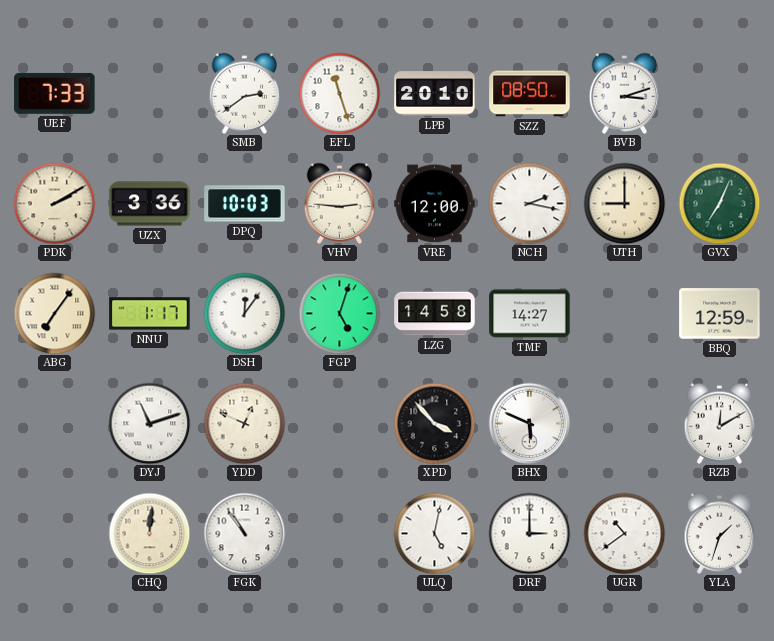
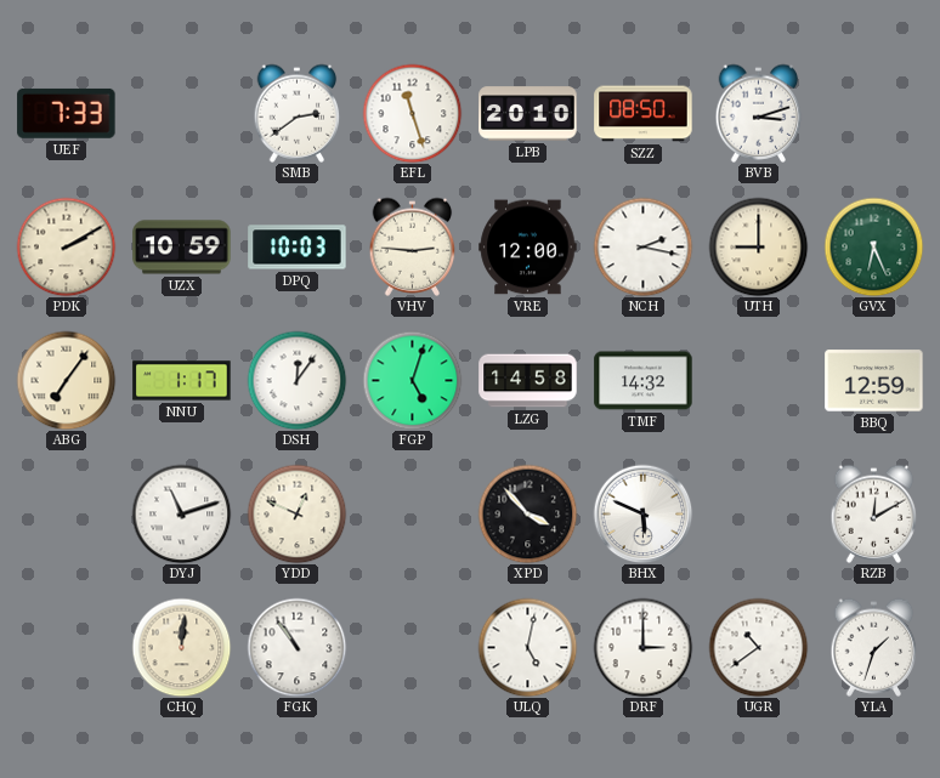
UZX: 3:36 -> 10:59 (182, 248)
GVX: 7:04 -> 6:26 (873, 246)
TMF: 14:27 -> 14:32 (644, 381)
